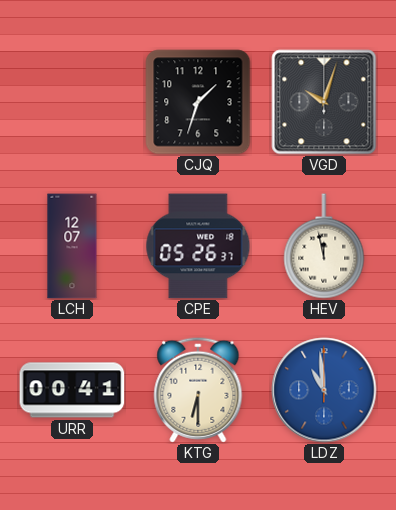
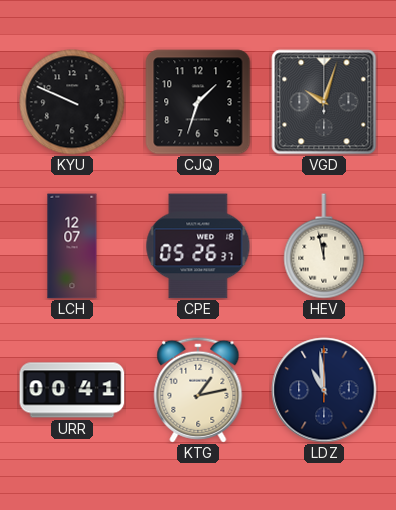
KYU: none -> 9:49 (72, 102)
KTG: 6:30 -> 1:13 (198, 390)
LDZ dial: blue -> navy (324, 390)
